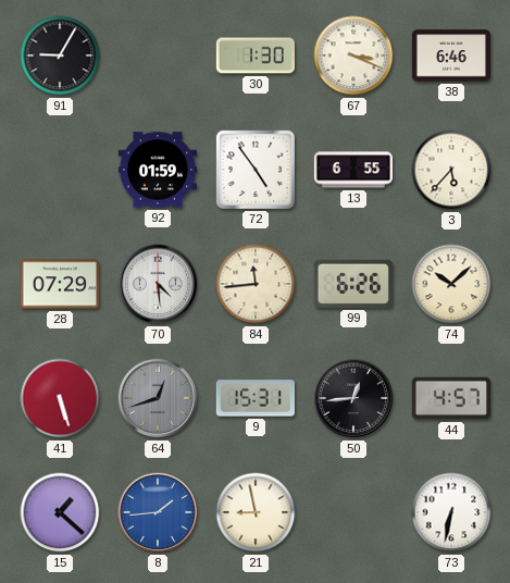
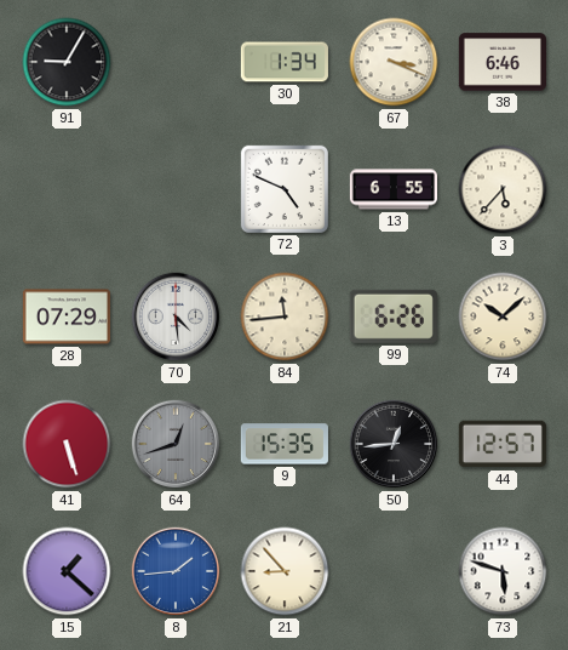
30: 1:30 -> 1:34 (285, 62)
92: 01:59 -> none (158, 170)
72: 4:54 -> 4:49 (285, 189)
9: 15:31 -> 15:35 (285, 444)
44: 4:57 -> 12:57 (503, 444)
21: 8:58 -> 8:53 (285, 571)
73: 6:32 -> 5:48 (503, 571)
